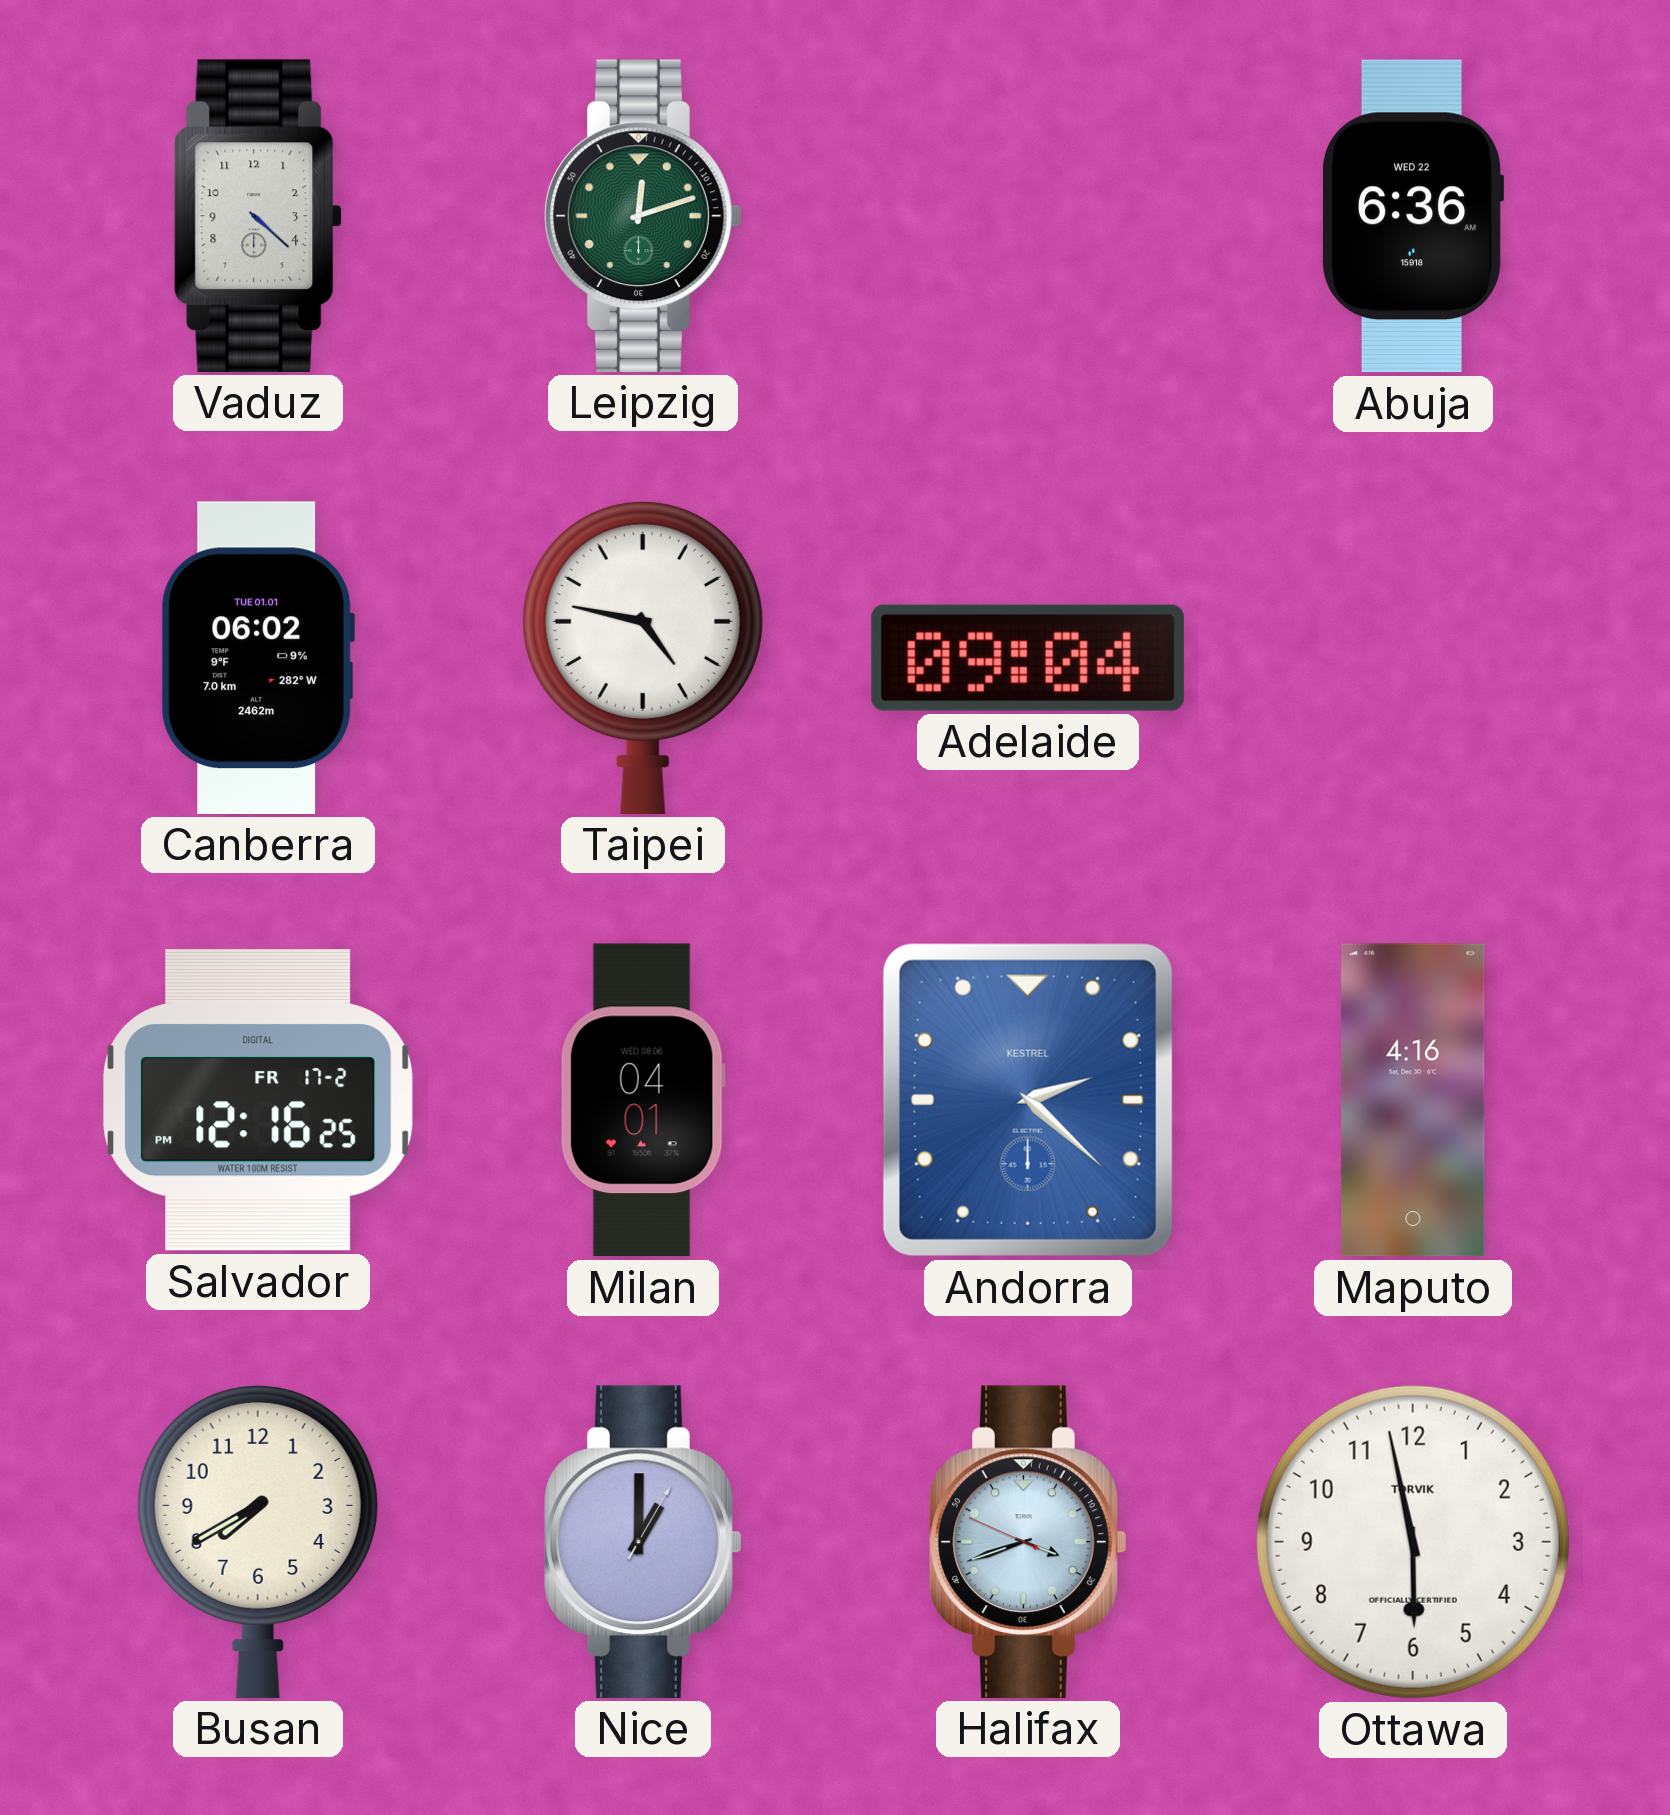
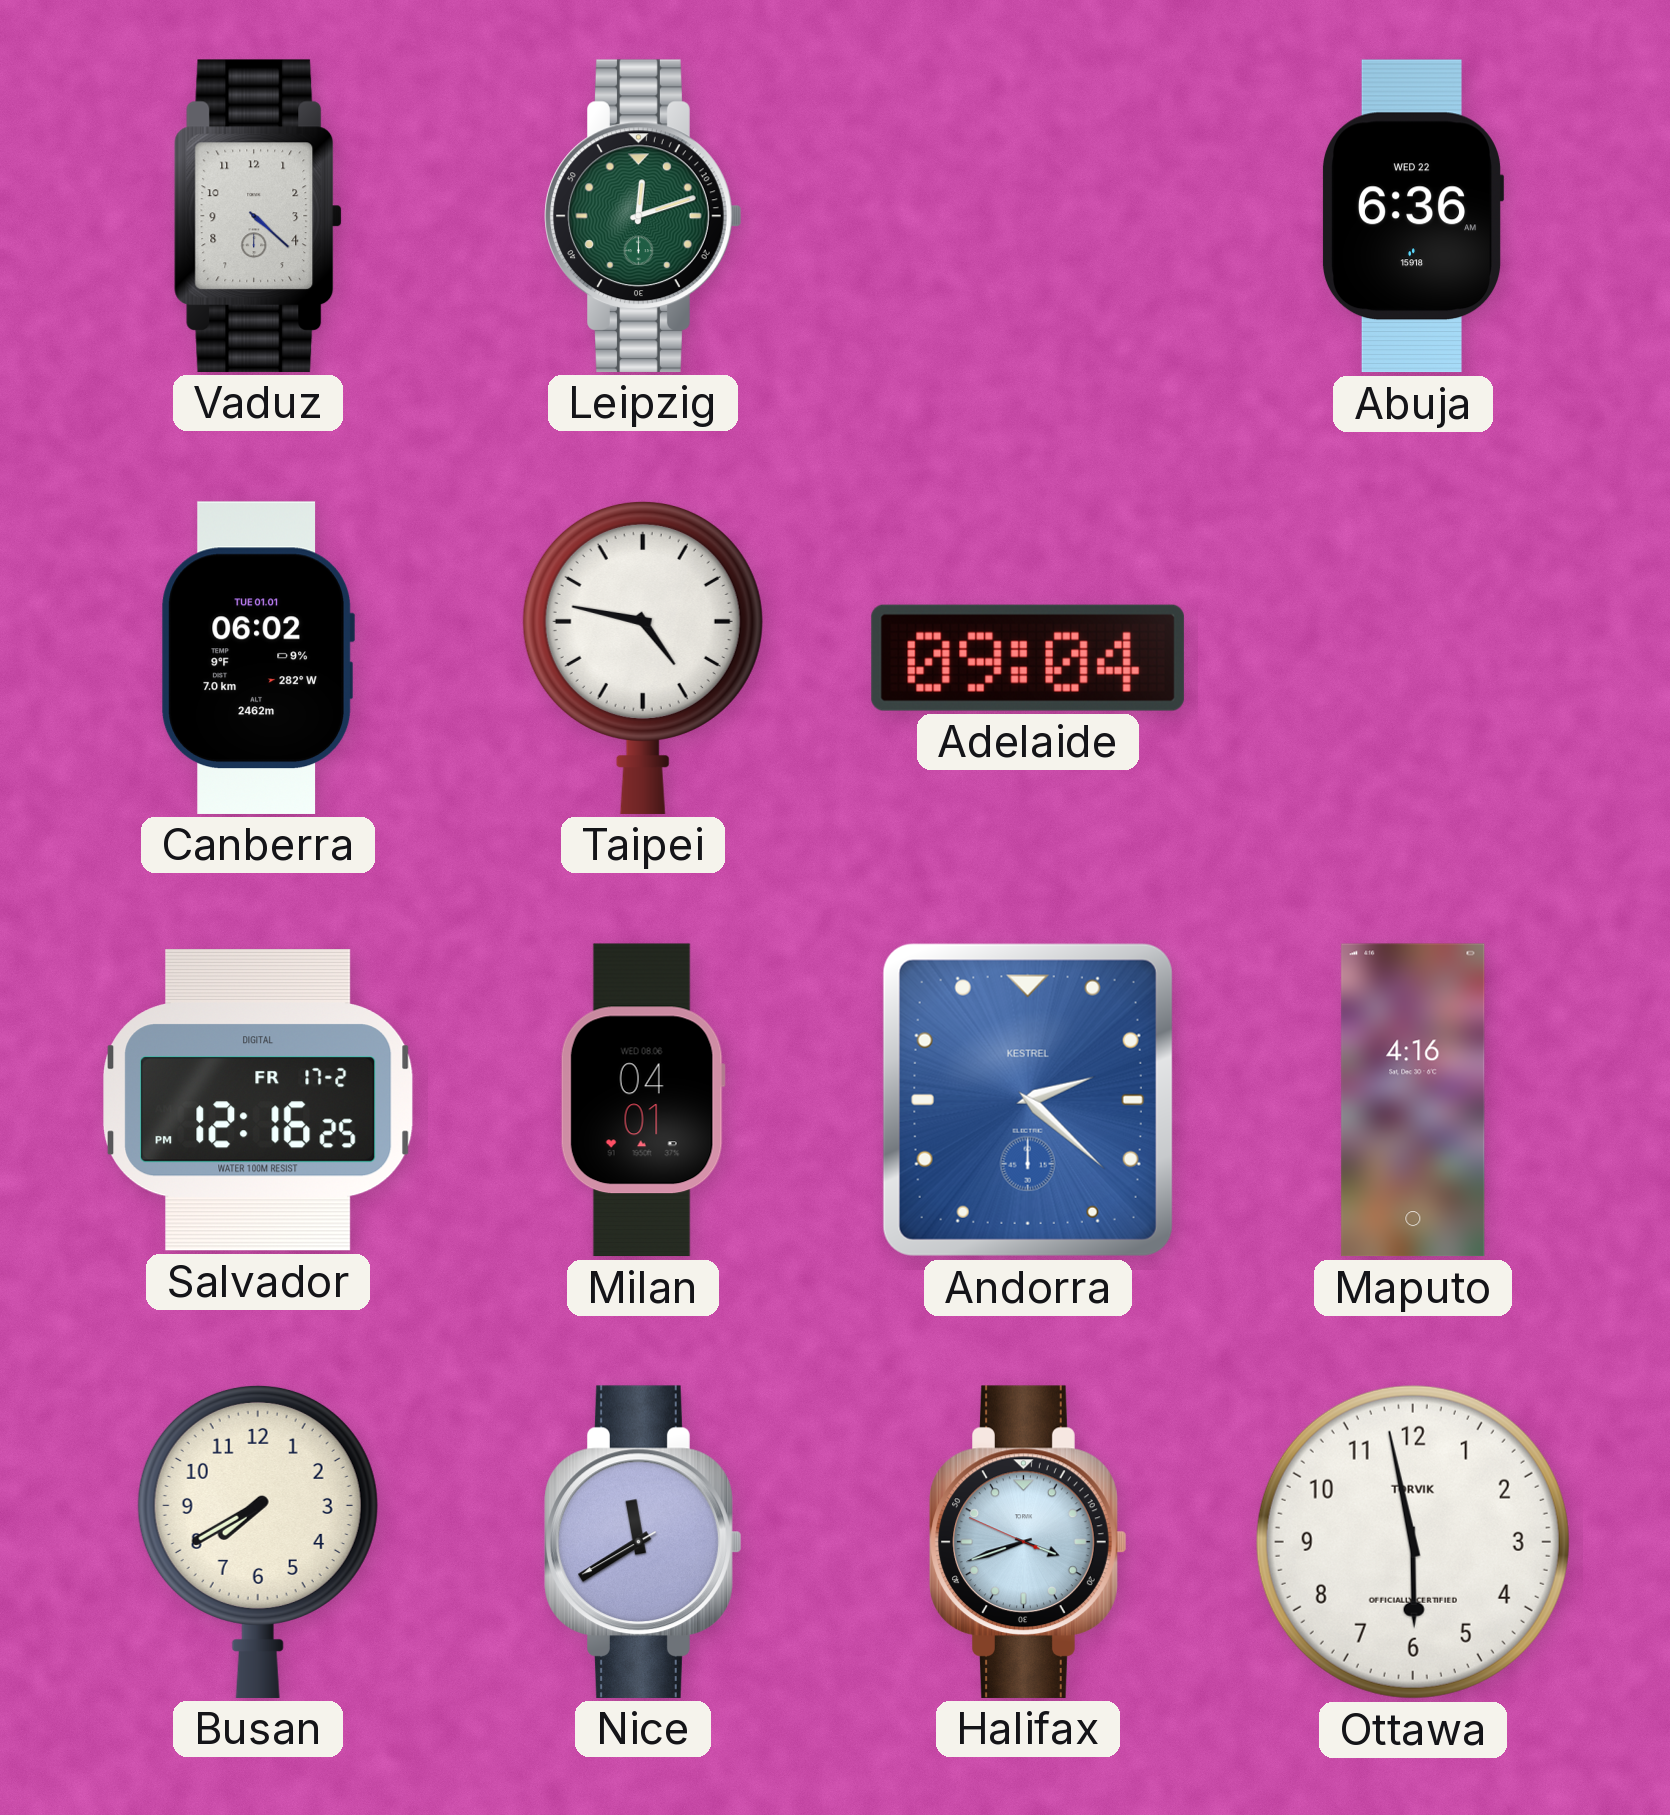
Nice: 1:00 -> 11:39 (643, 1542)
